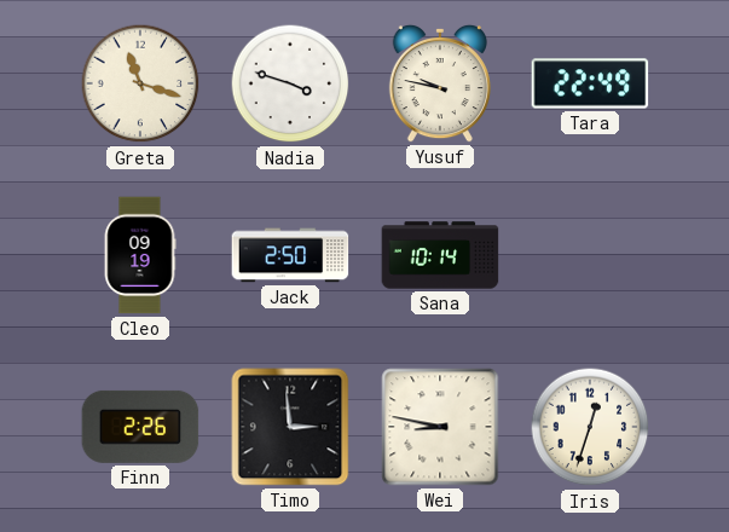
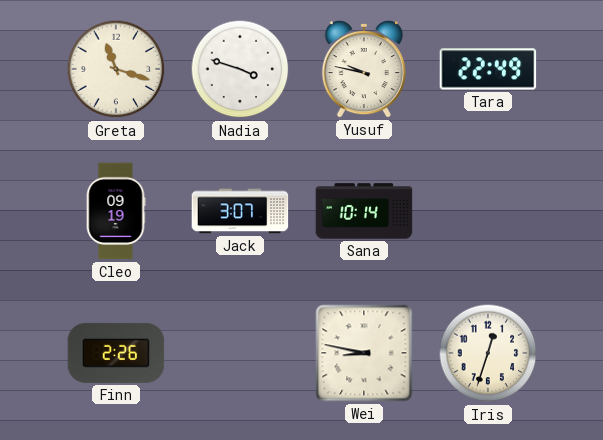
Jack: 2:50 -> 3:07 (240, 211)
Timo: 2:59 -> none (290, 427)
